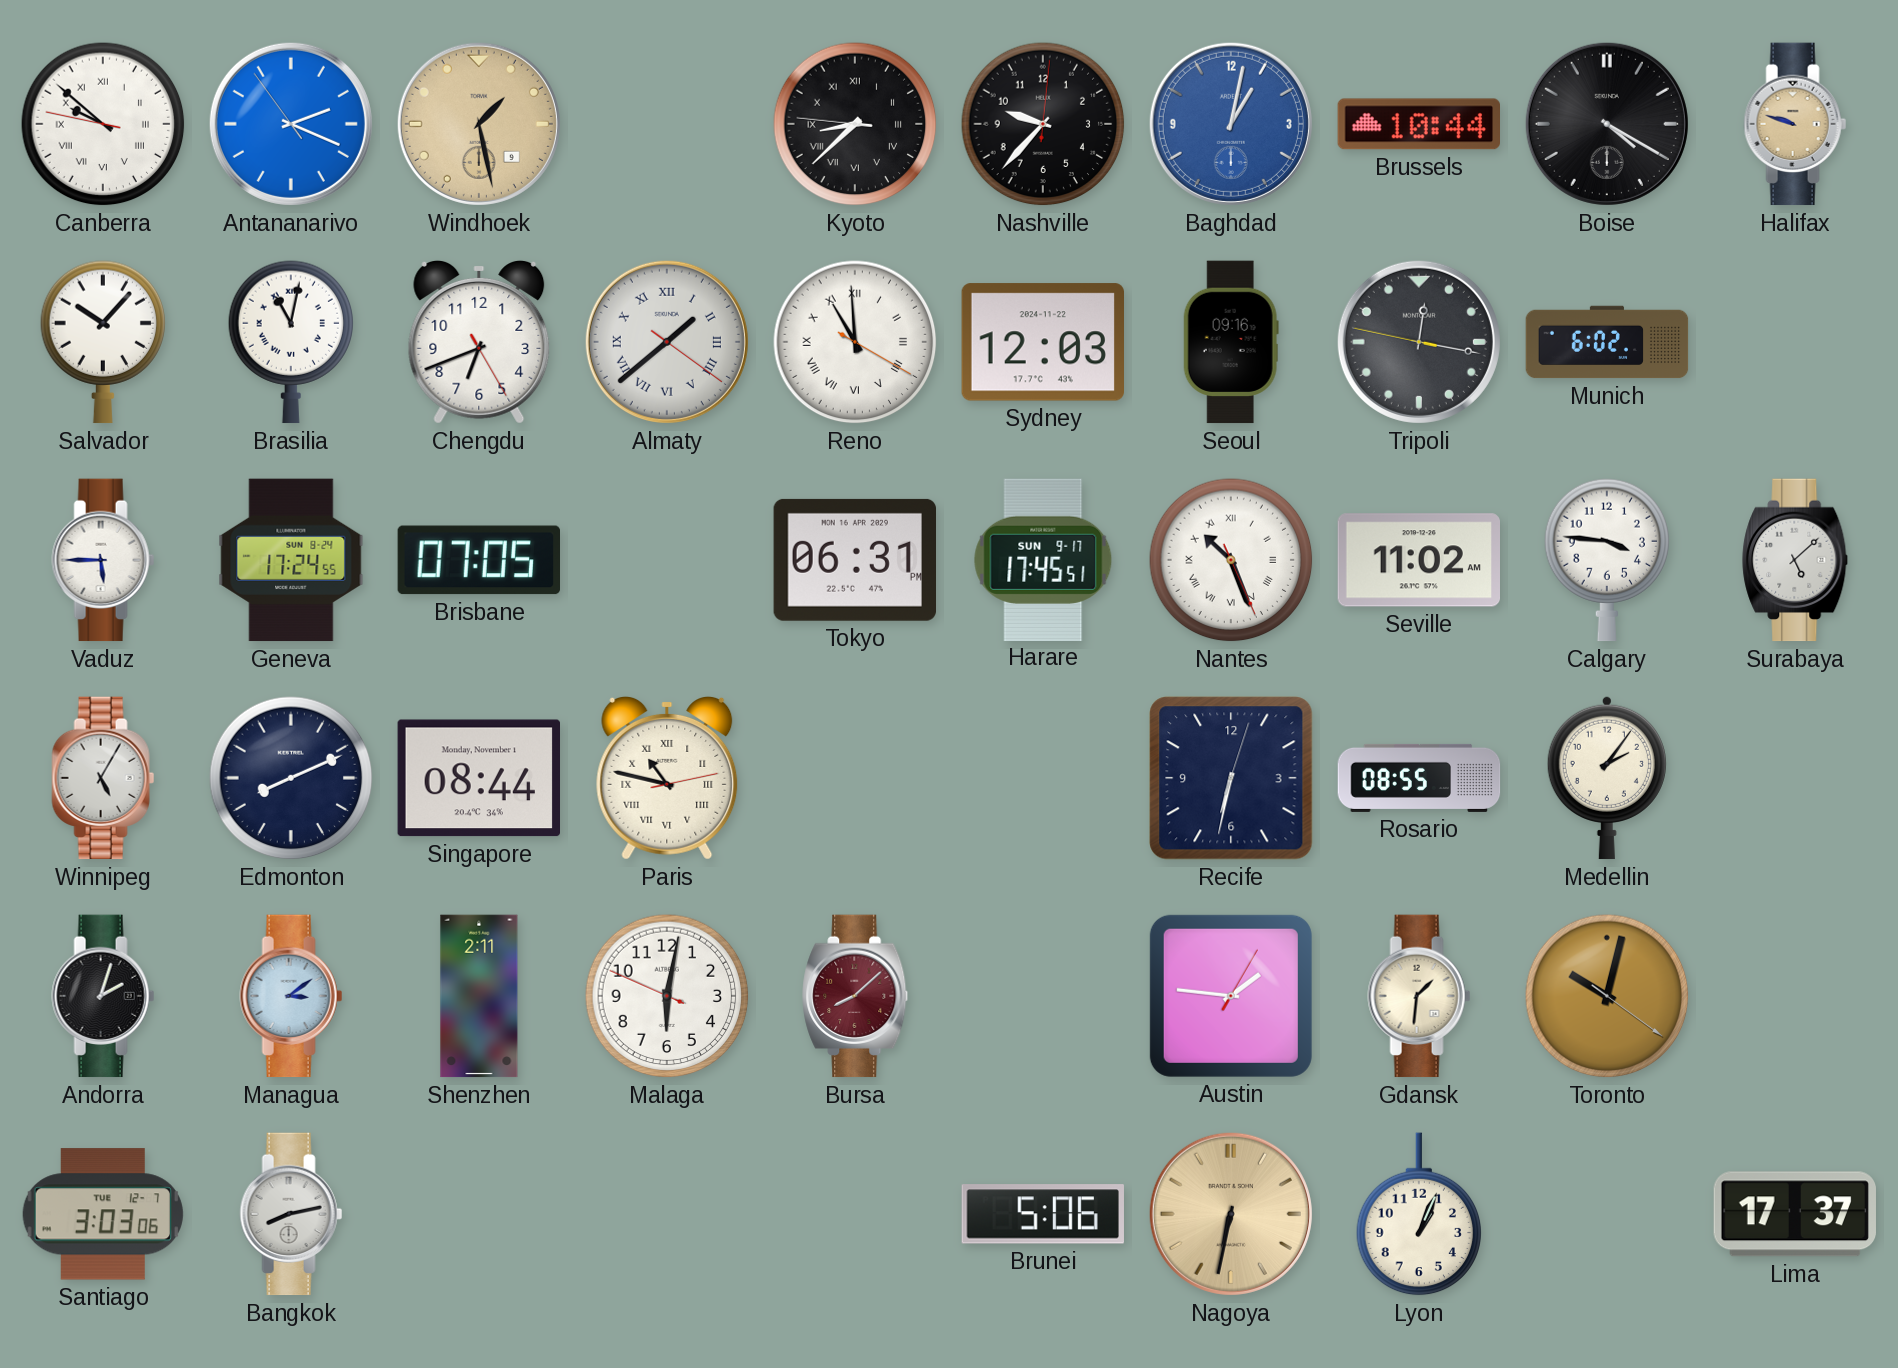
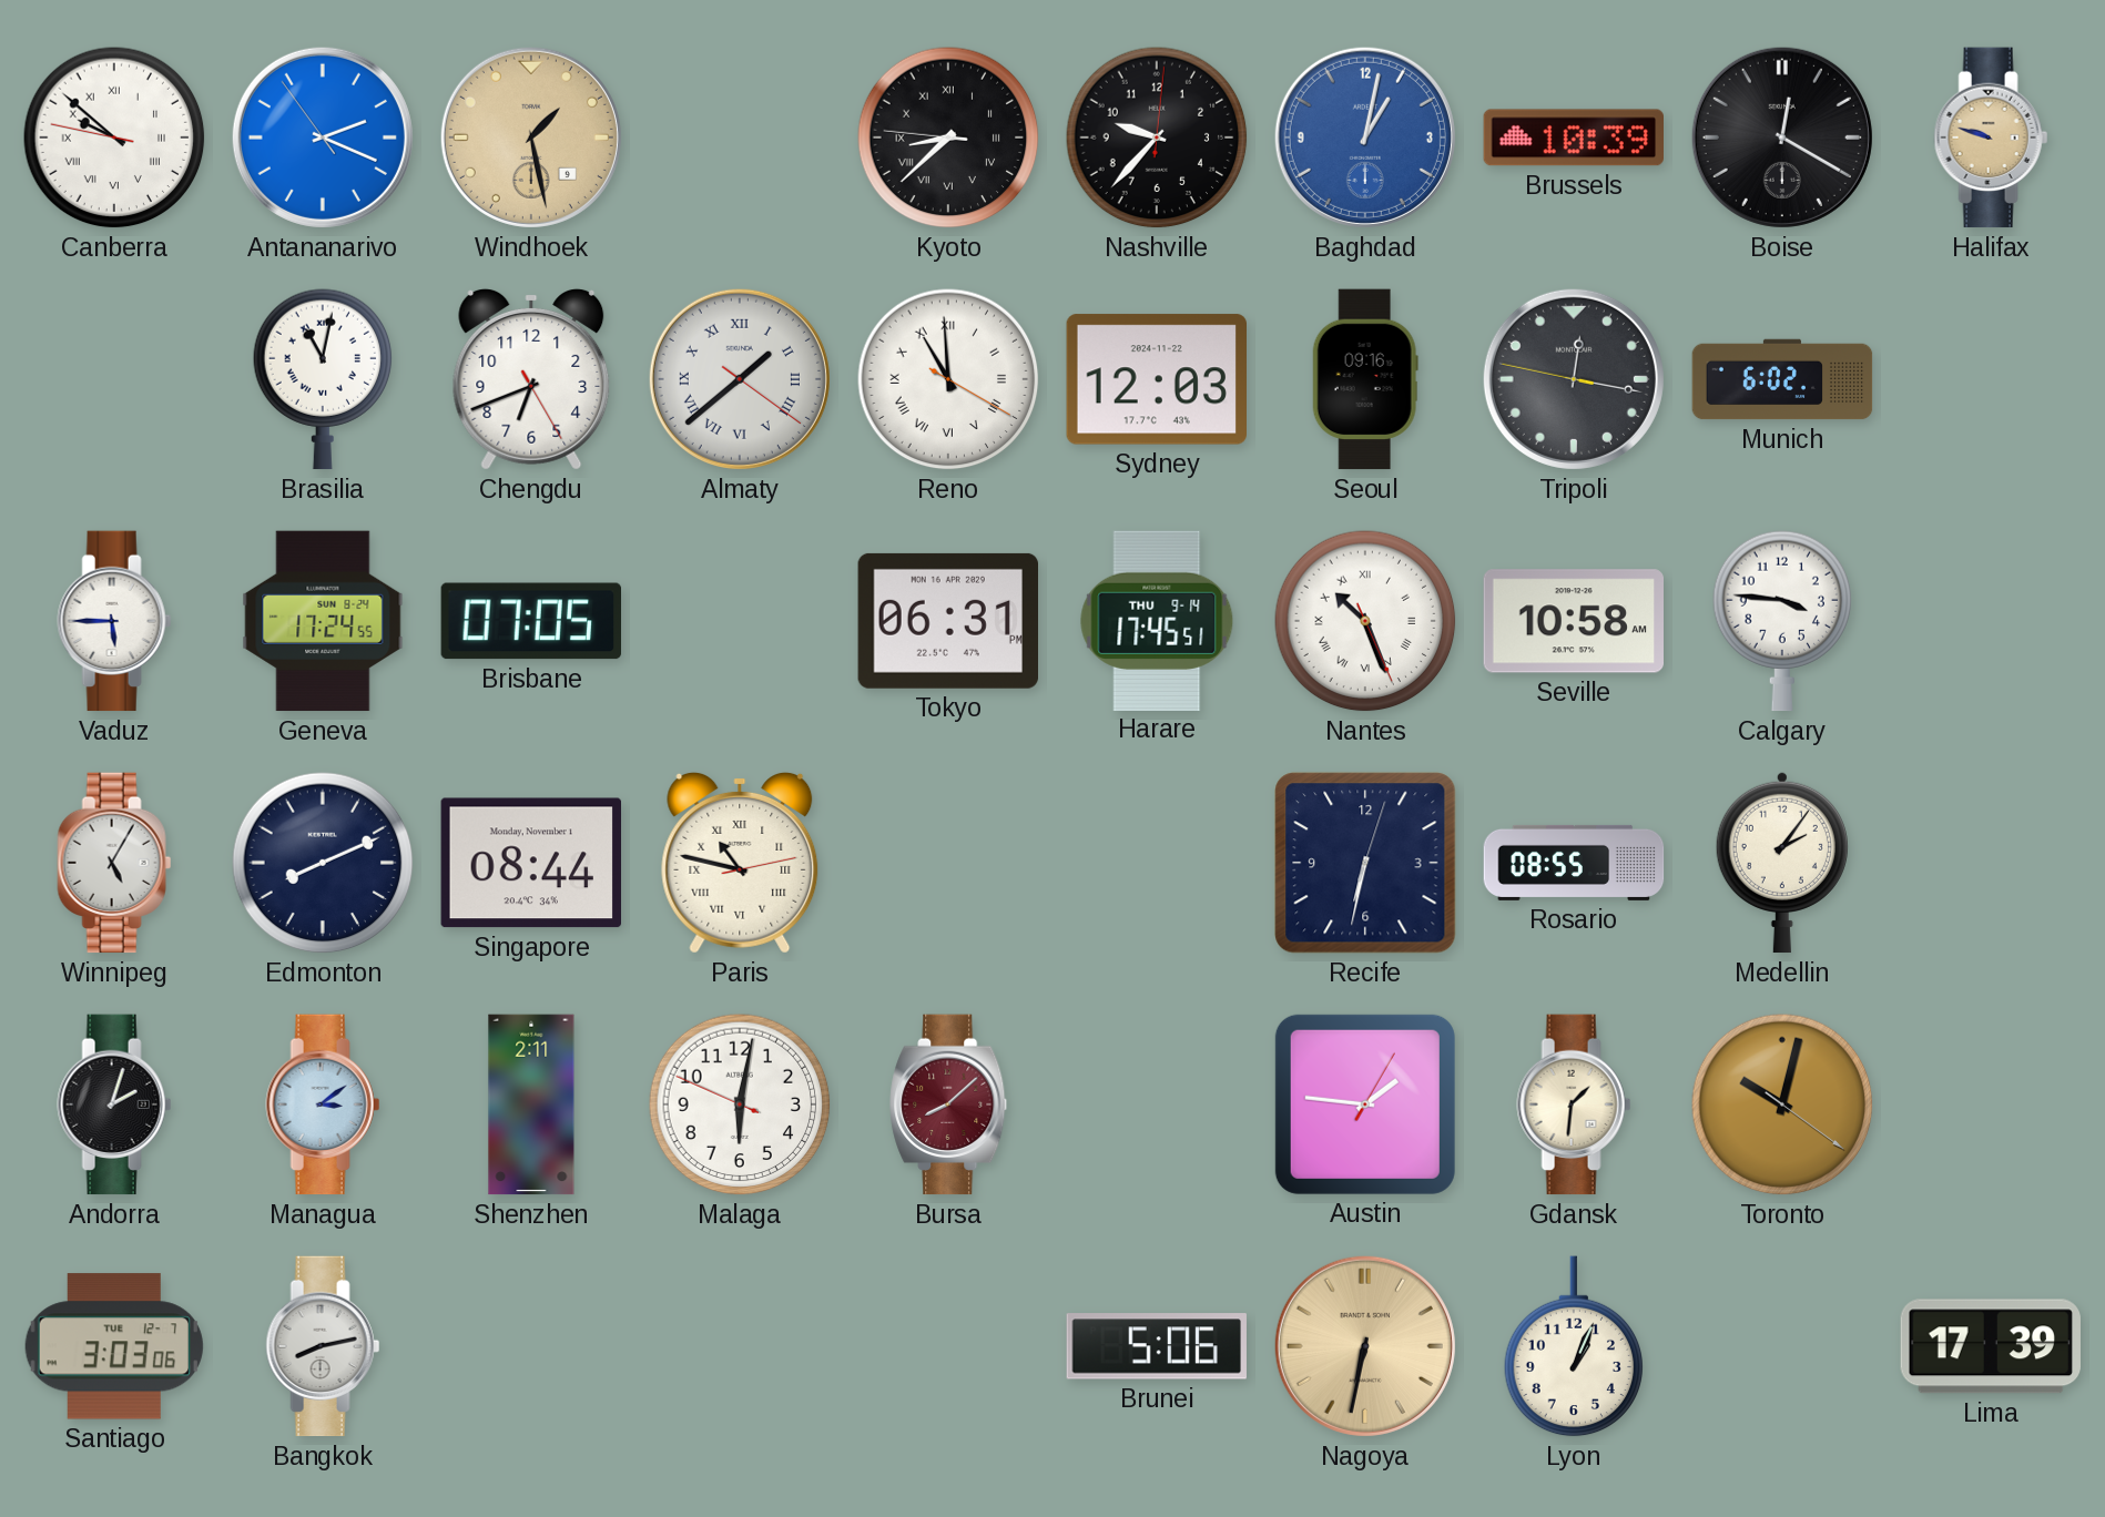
Brussels: 10:44 -> 10:39 (1573, 138)
Boise: 4:20 -> 12:20 (1782, 138)
Salvador: 10:07 -> none (103, 342)
Harare date: SUN 9-17 -> THU 9-14 (1157, 620)
Seville: 11:02 -> 10:58 (1573, 621)
Surabaya: 5:08 -> none (1796, 560)
Lima: 17:37 -> 17:39 (1991, 1346)
